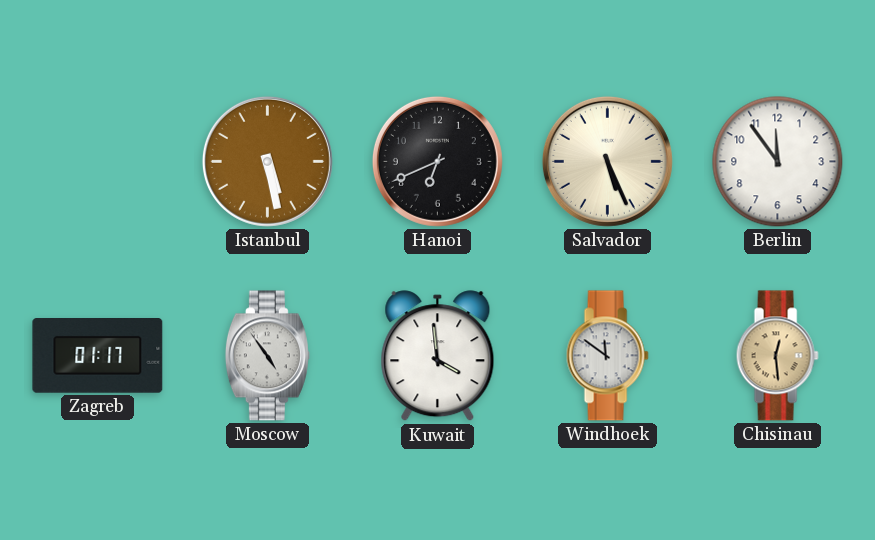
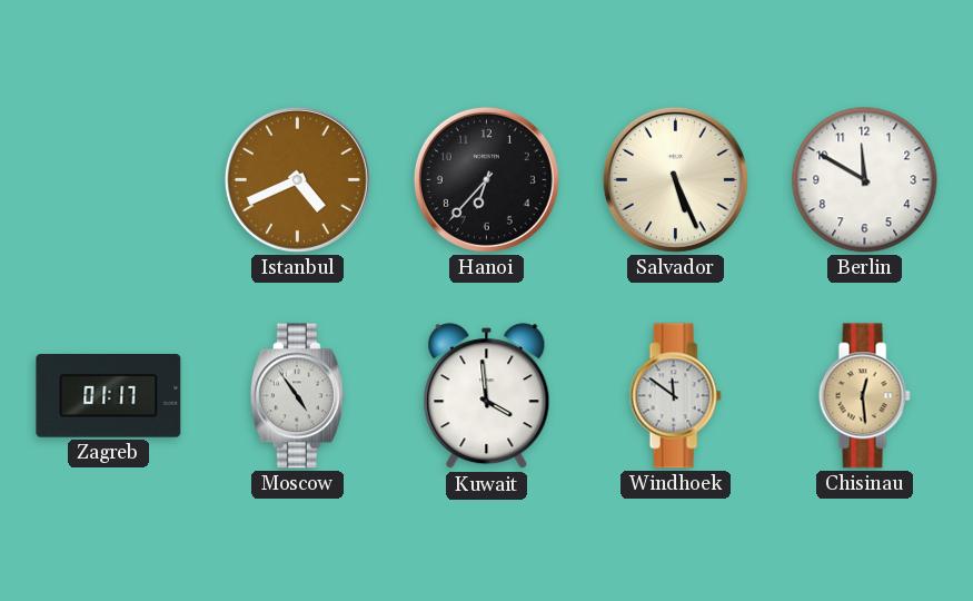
Istanbul: 5:28 -> 4:41 (297, 179)
Hanoi: 6:41 -> 6:37 (486, 179)
Berlin: 11:54 -> 11:50 (865, 180)
